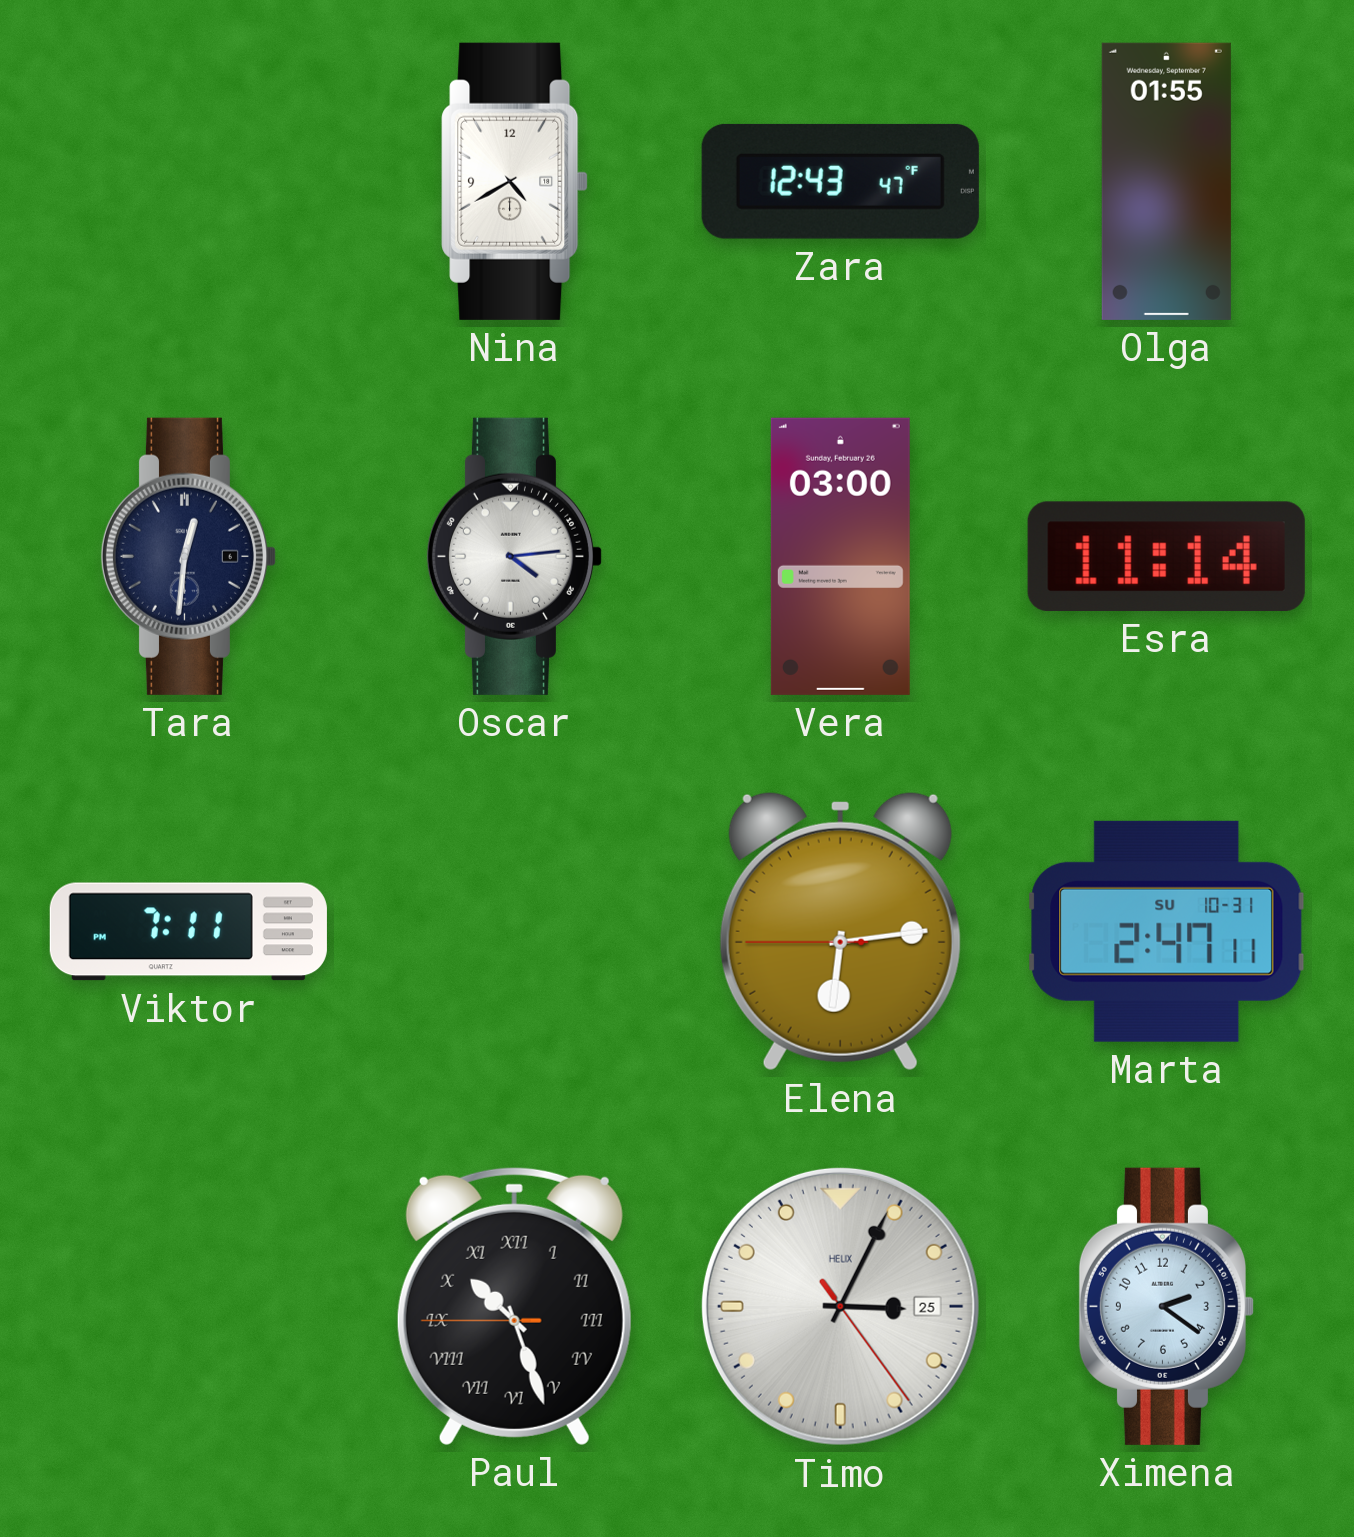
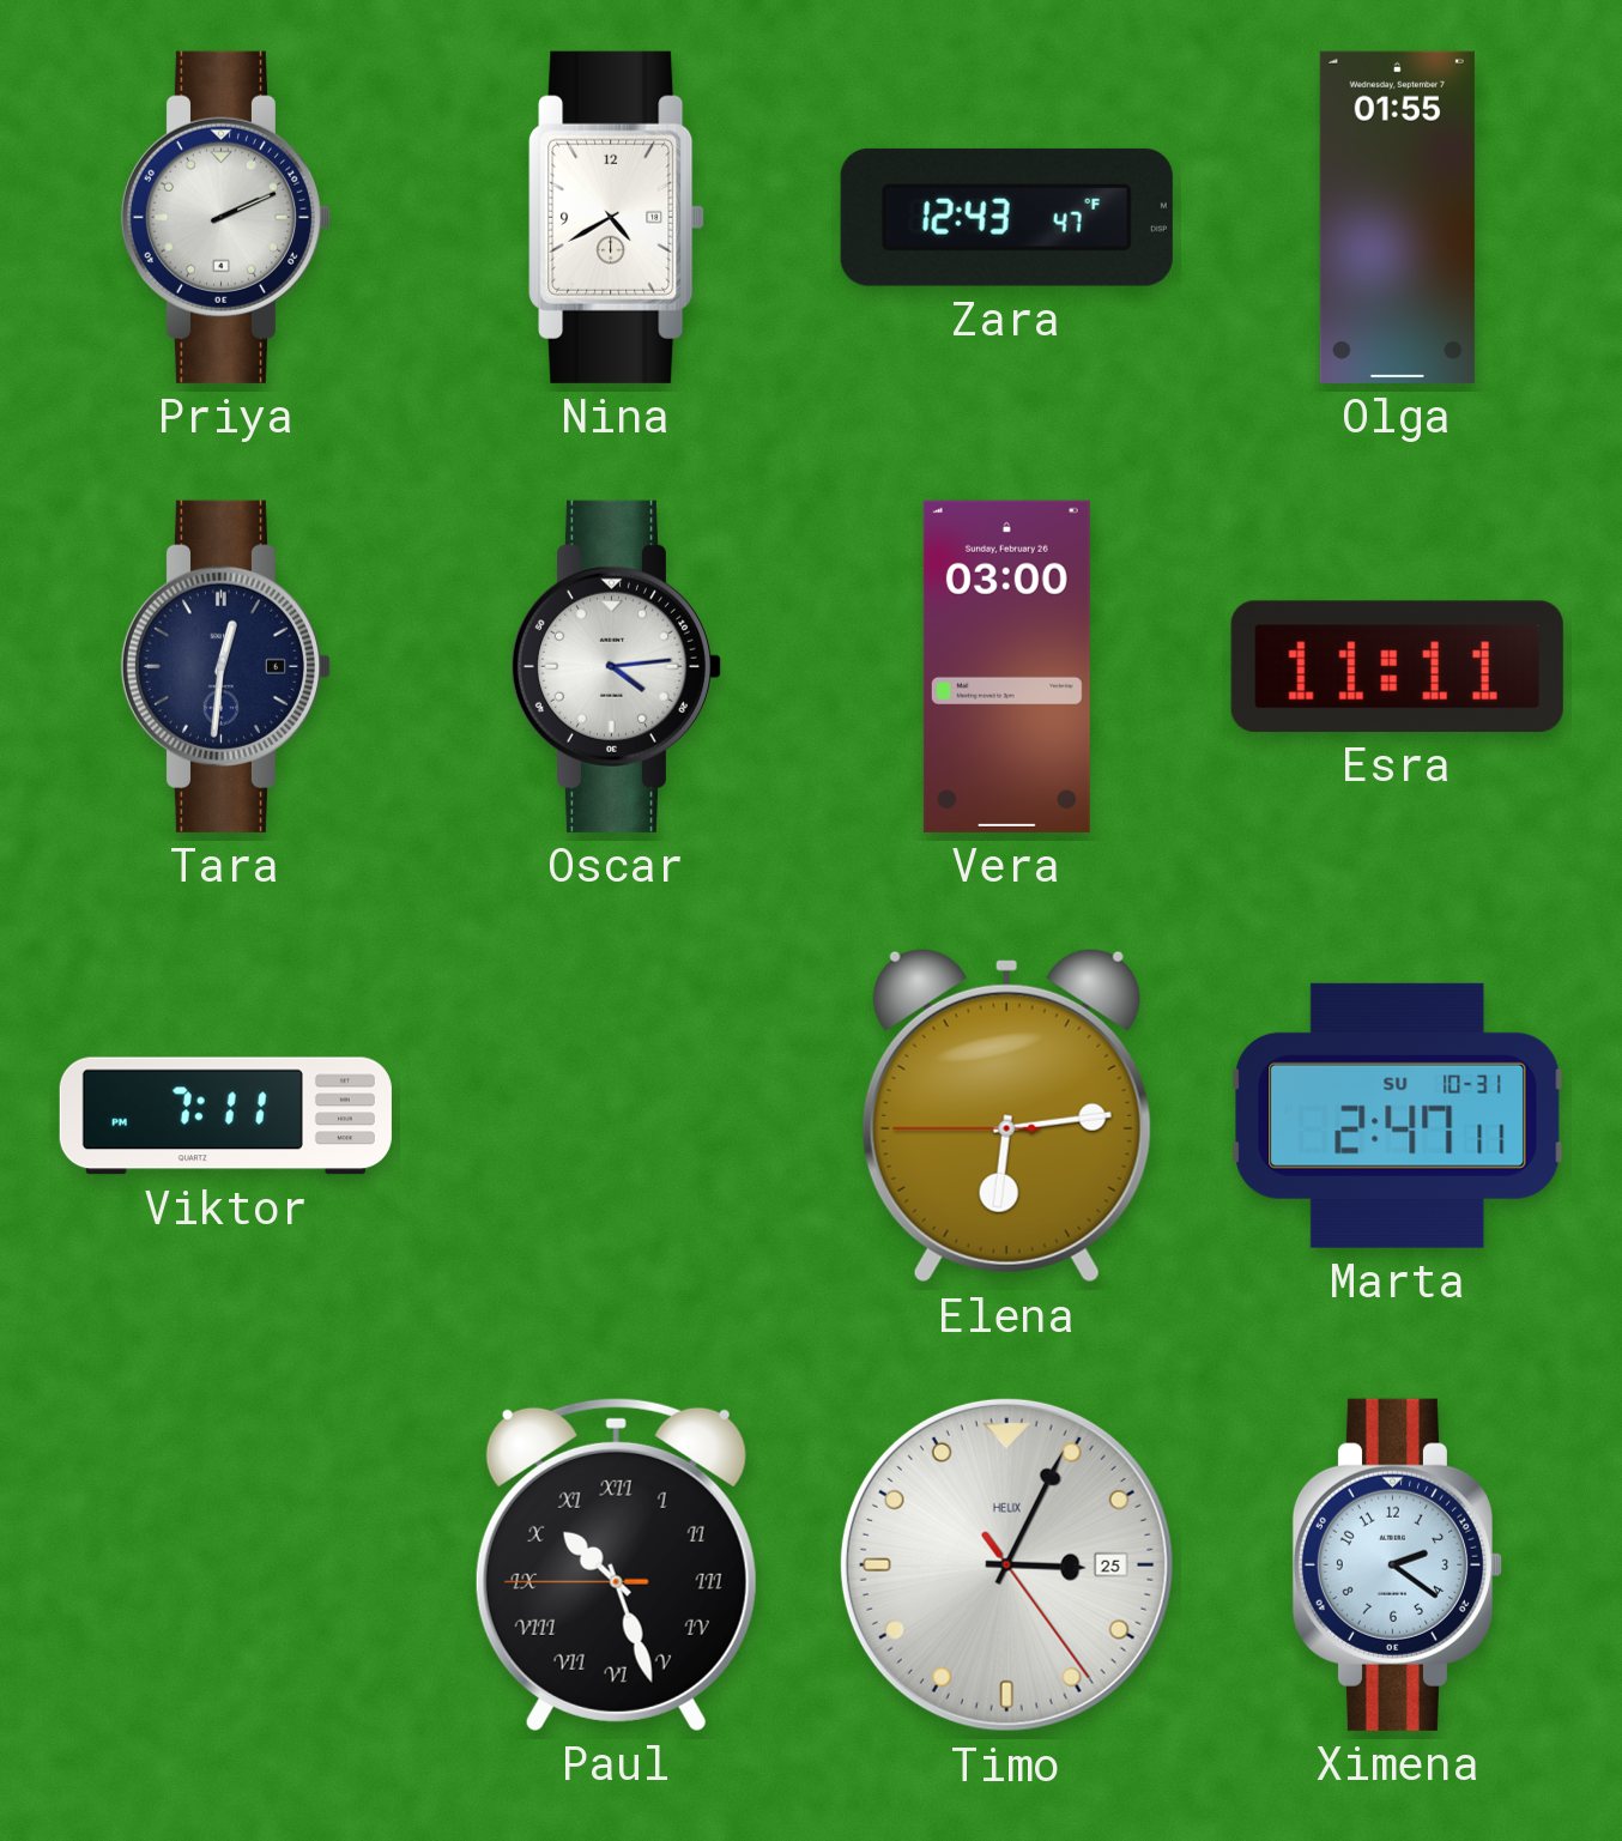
Priya: none -> 2:11 (225, 217)
Esra: 11:14 -> 11:11 (1397, 666)
